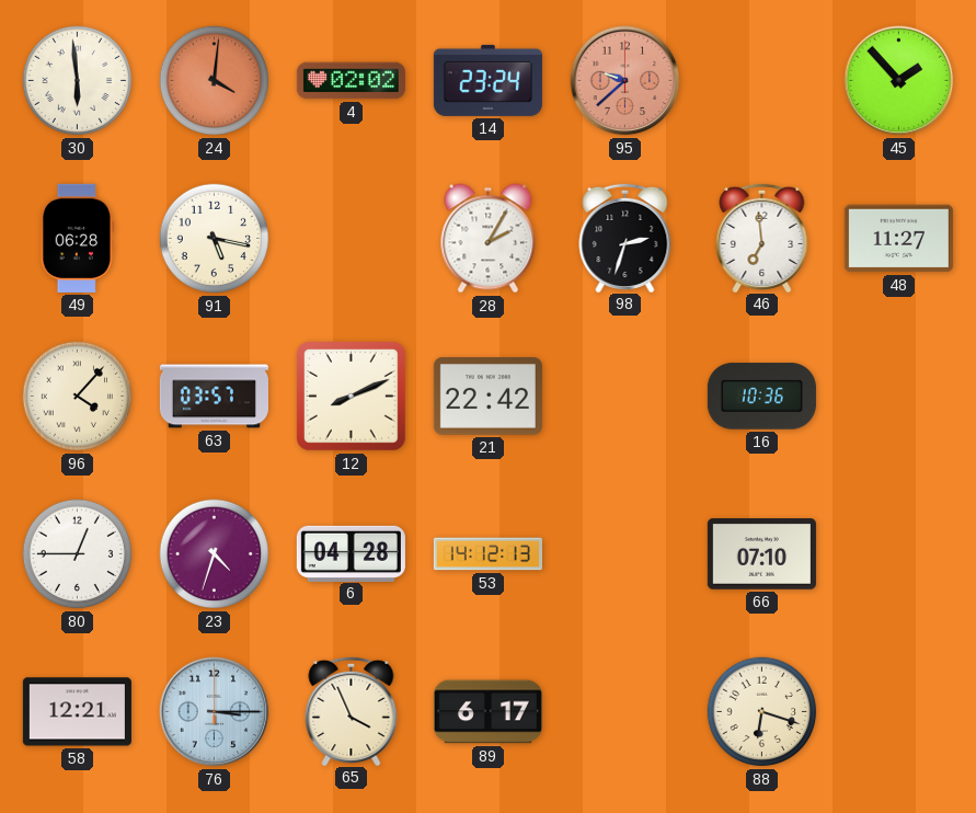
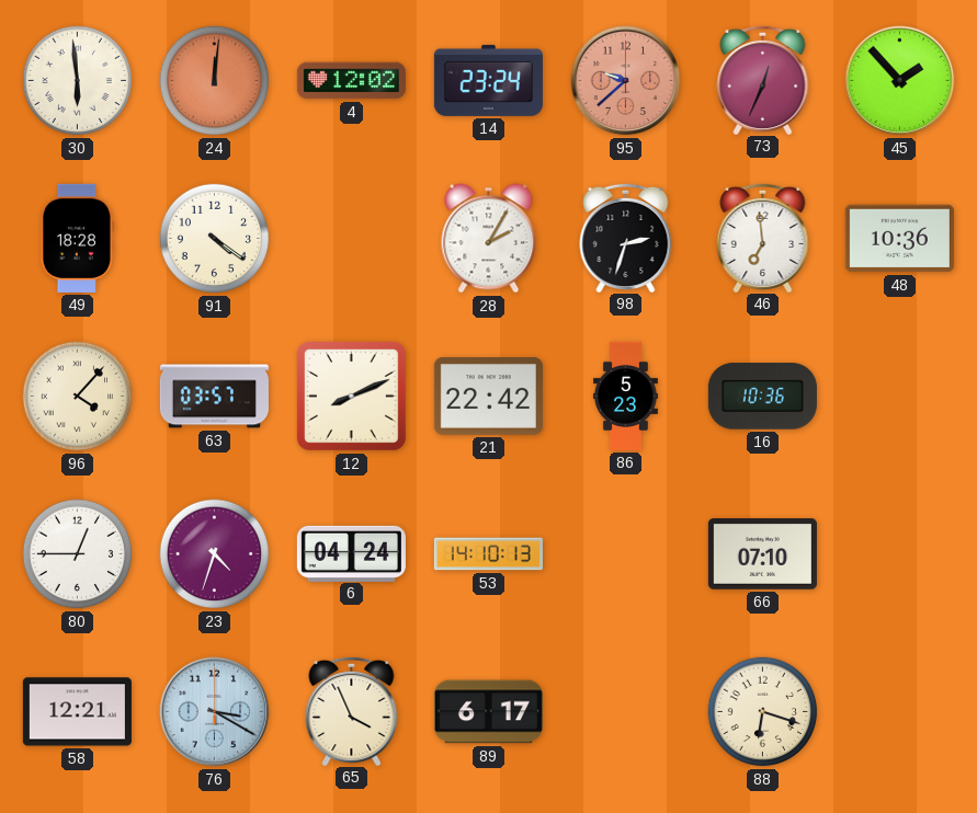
24: 4:01 -> 12:01 (215, 81)
4: 02:02 -> 12:02 (351, 81)
73: none -> 12:34 (763, 79)
49: 06:28 -> 18:28 (77, 238)
91: 5:17 -> 4:21 (215, 239)
48: 11:27 -> 10:36 (899, 239)
86: none -> 5:23 (625, 396)
6: 04:28 -> 04:24 (351, 553)
53: 14:12 -> 14:10 (488, 554)
76: 3:15 -> 3:20 (215, 712)
